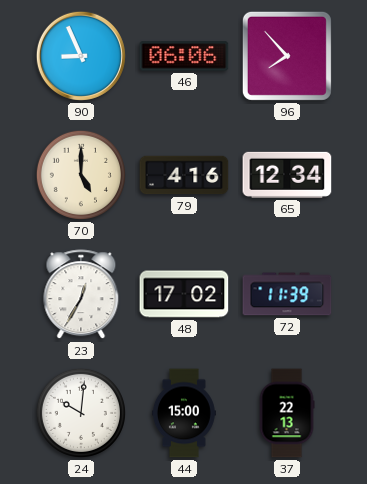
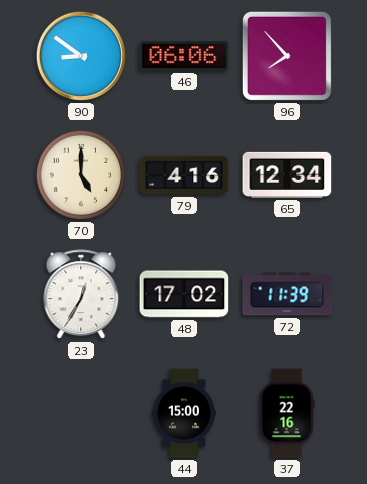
90: 8:56 -> 8:51 (81, 56)
24: 10:01 -> none (81, 413)
37: 22:13 -> 22:16 (287, 413)
